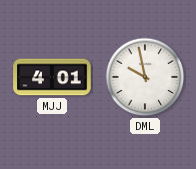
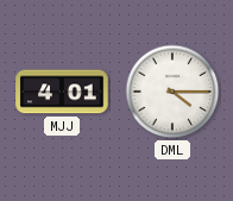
DML: 9:58 -> 4:15 (172, 92)
